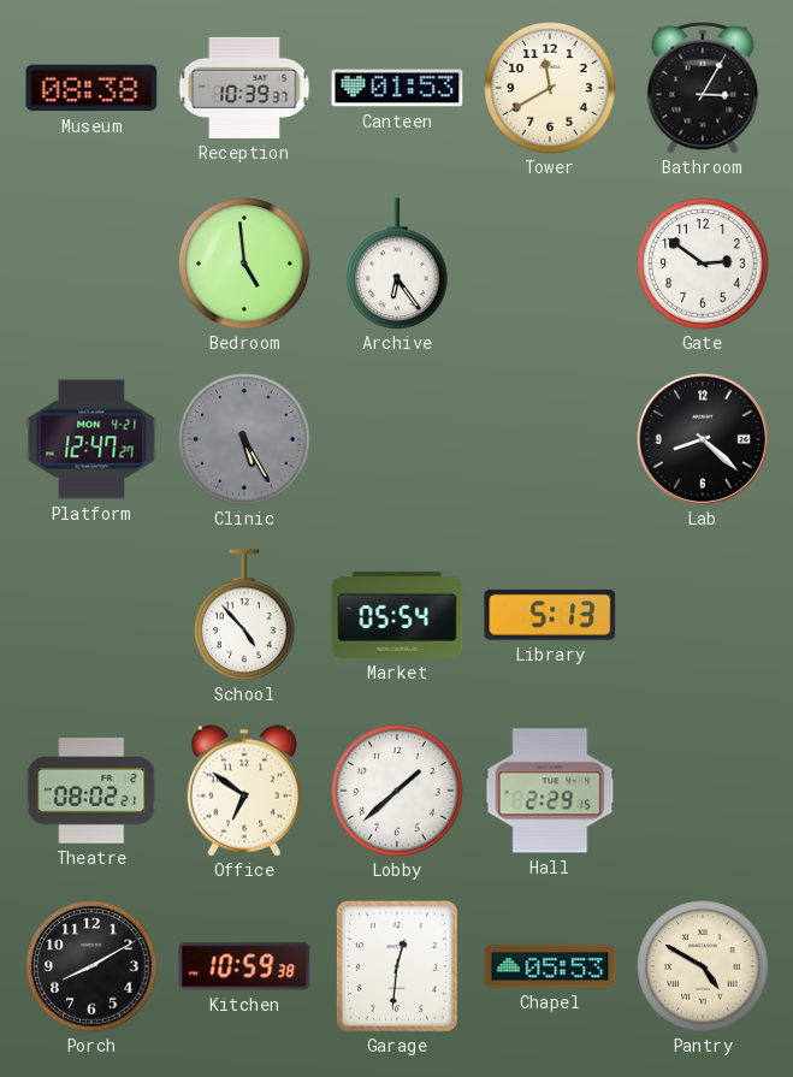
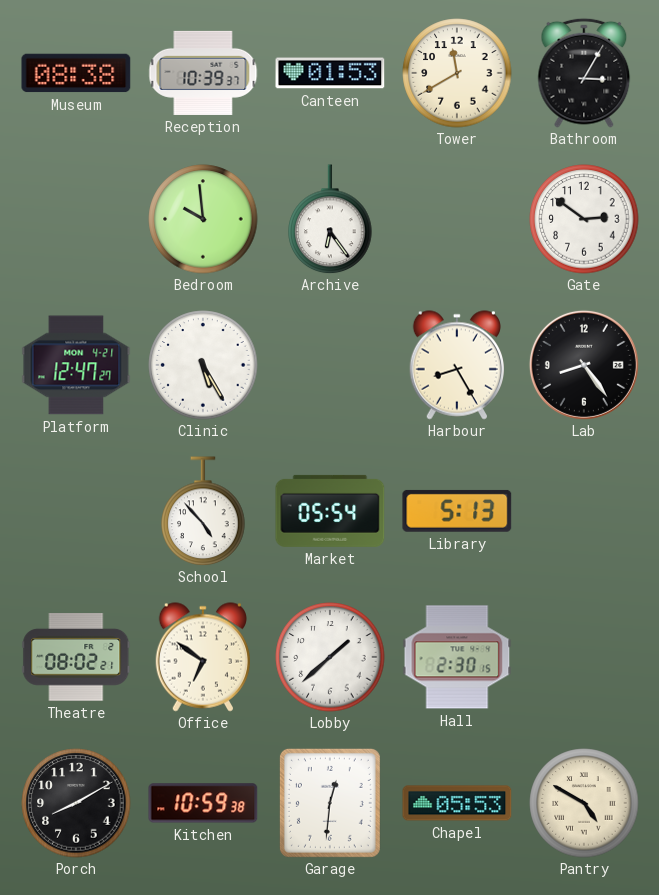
Bedroom: 4:59 -> 9:59 (203, 219)
Clinic dial: grey -> white (203, 365)
Harbour: none -> 8:25 (456, 365)
Lab: 8:22 -> 8:24 (584, 365)
Hall: 2:29 -> 2:30 (457, 657)
